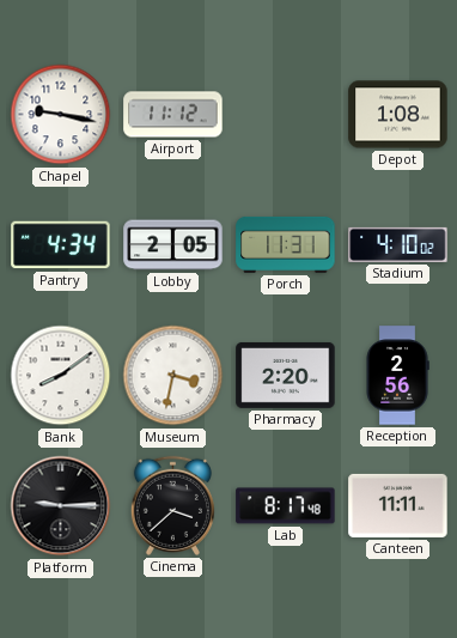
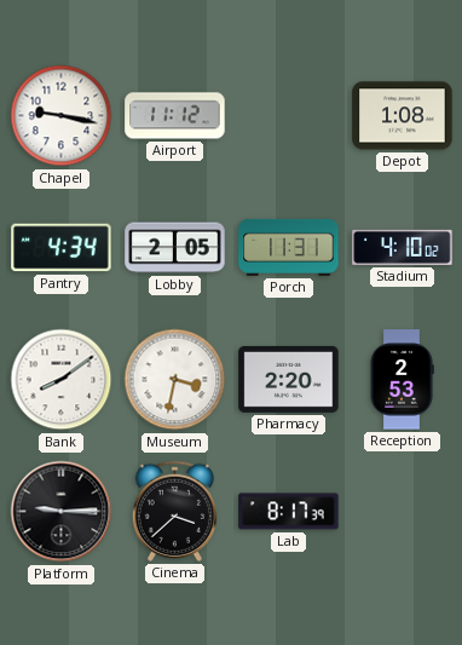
Reception: 2:56 -> 2:53 (402, 380)
Lab: 8:17:48 -> 8:17:39 (289, 512)
Canteen: 11:11 -> none (398, 505)
